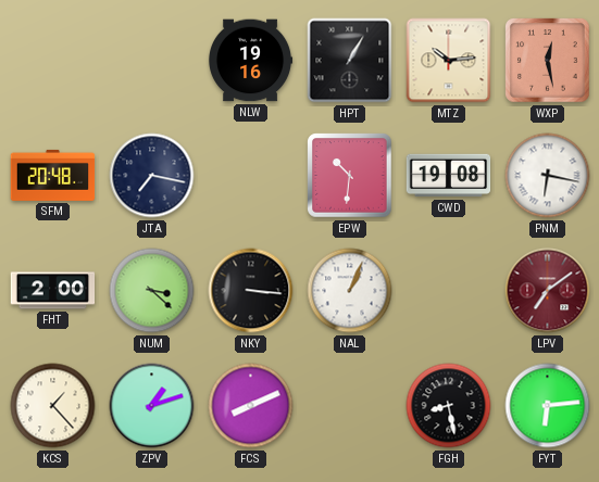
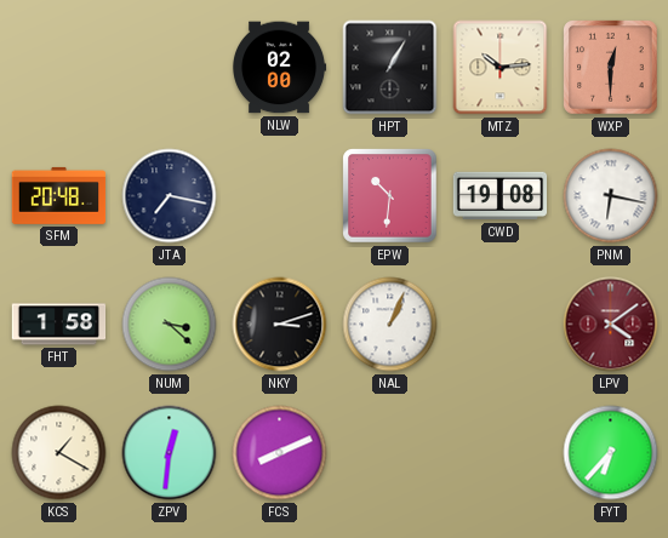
NLW: 19:16 -> 02:00 (280, 68)
WXP: 12:28 -> 12:30 (611, 68)
FHT: 2:00 -> 1:58 (59, 325)
NKY: 3:16 -> 3:12 (280, 325)
LPV: 7:09 -> 4:09 (611, 325)
KCS: 1:23 -> 1:20 (59, 453)
ZPV: 1:12 -> 12:31 (170, 453)
FGH: 8:28 -> none (449, 406)
FYT: 6:14 -> 6:37 (611, 453)
